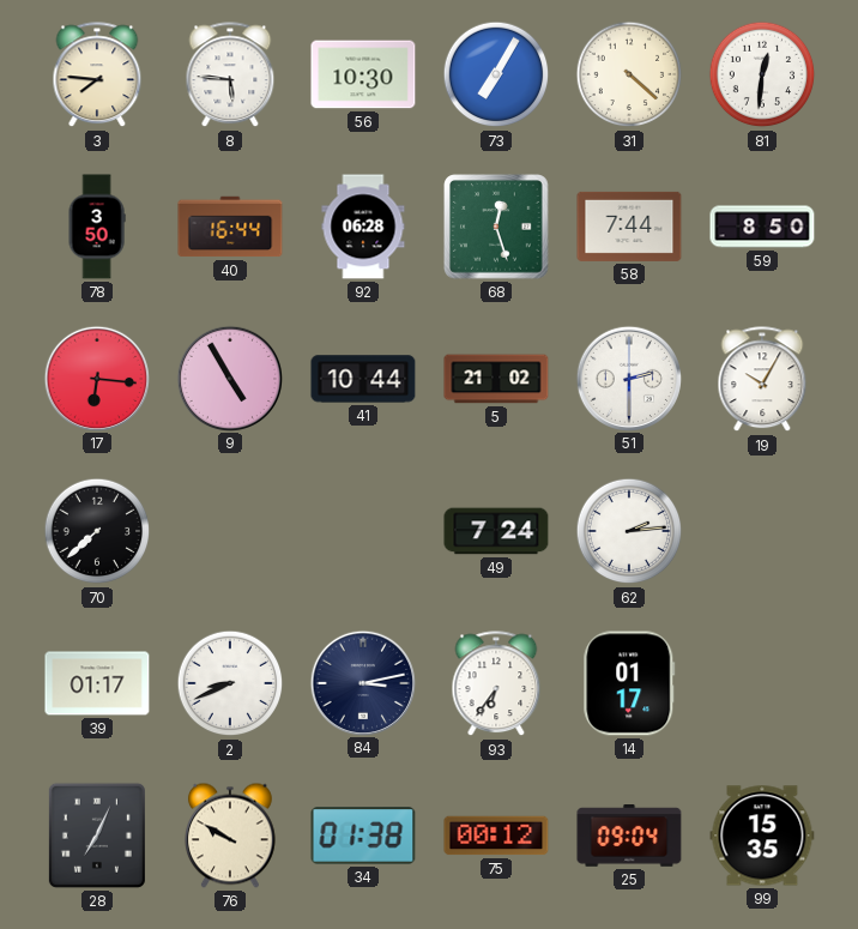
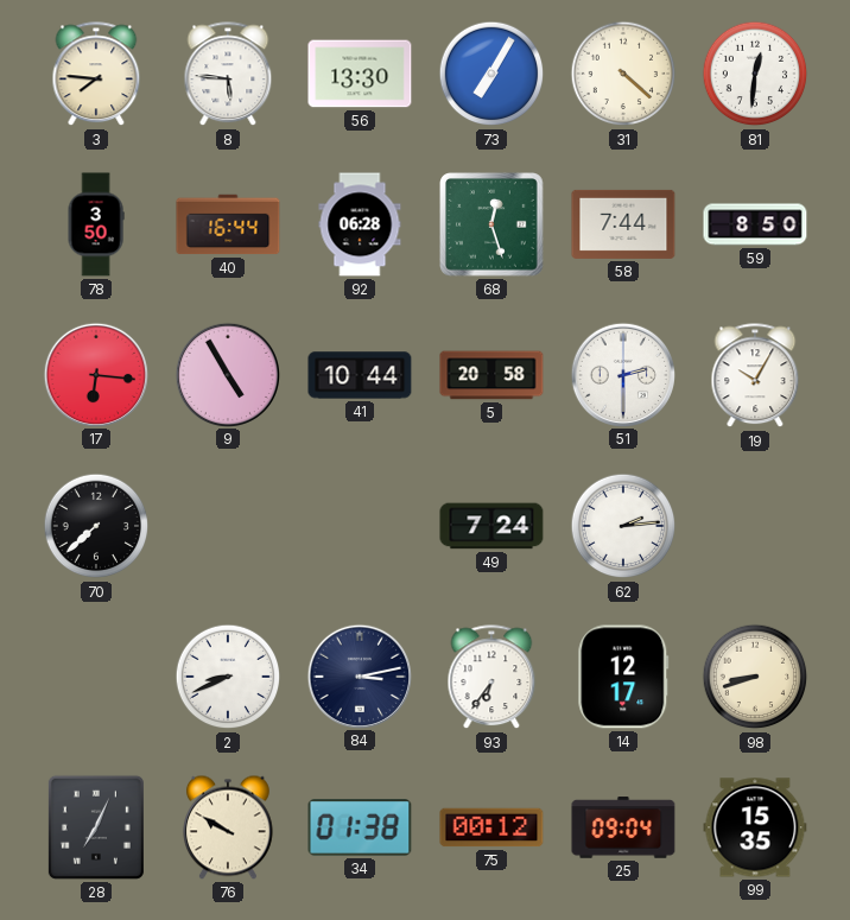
56: 10:30 -> 13:30 (360, 74)
5: 21:02 -> 20:58 (491, 375)
39: 01:17 -> none (97, 683)
14: 01:17 -> 12:17 (623, 677)
98: none -> 8:42 (755, 677)
